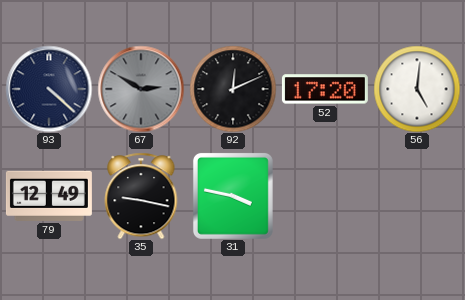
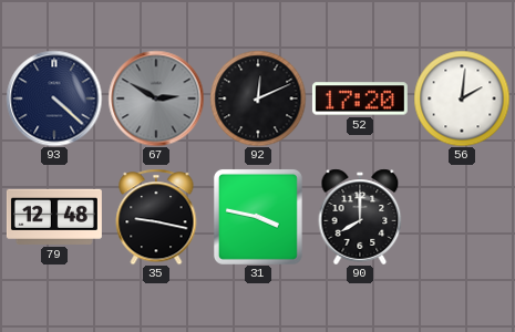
56: 5:01 -> 2:01 (462, 98)
79: 12:49 -> 12:48 (54, 217)
90: none -> 8:00 (360, 217)
